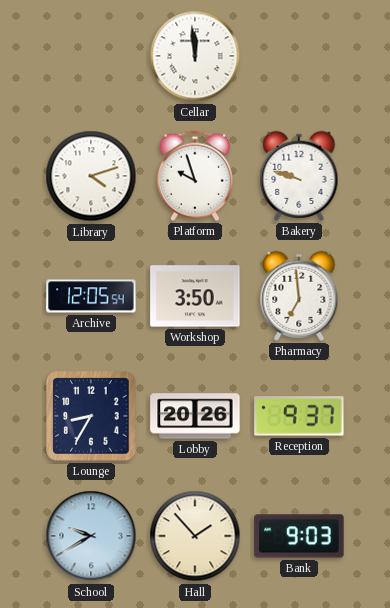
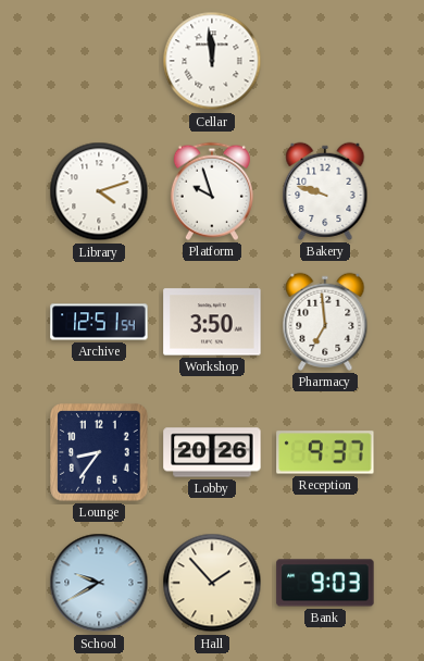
Archive: 12:05 -> 12:51 (99, 322)
Lounge: 8:35 -> 8:36 (99, 452)
